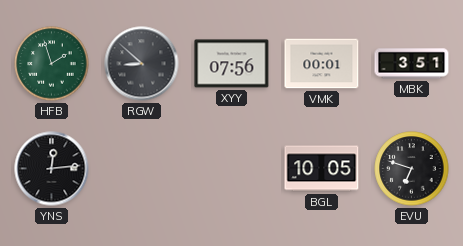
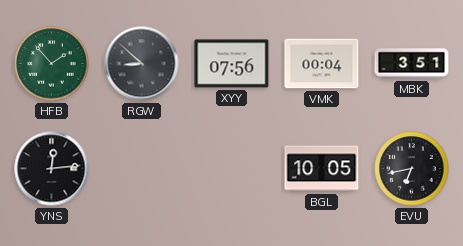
HFB: 1:57 -> 1:53 (52, 64)
VMK: 00:01 -> 00:04 (322, 64)
EVU: 6:48 -> 6:43 (412, 169)
